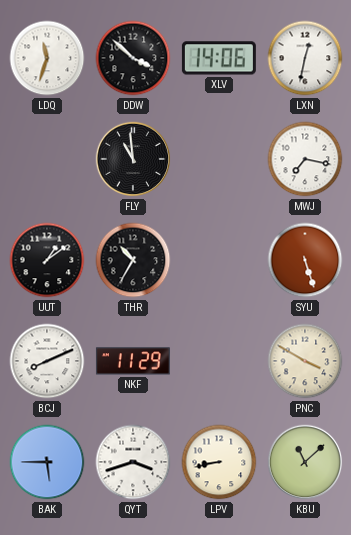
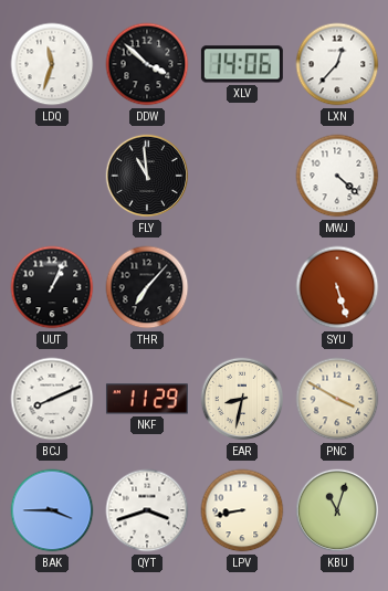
LXN: 12:32 -> 12:37 (337, 64)
MWJ: 7:17 -> 4:22 (337, 176)
UUT: 1:09 -> 1:04 (52, 287)
THR: 10:35 -> 7:07 (147, 287)
EAR: none -> 8:32 (242, 399)
BAK: 5:45 -> 3:45 (52, 510)
KBU: 11:08 -> 11:03 (337, 510)
